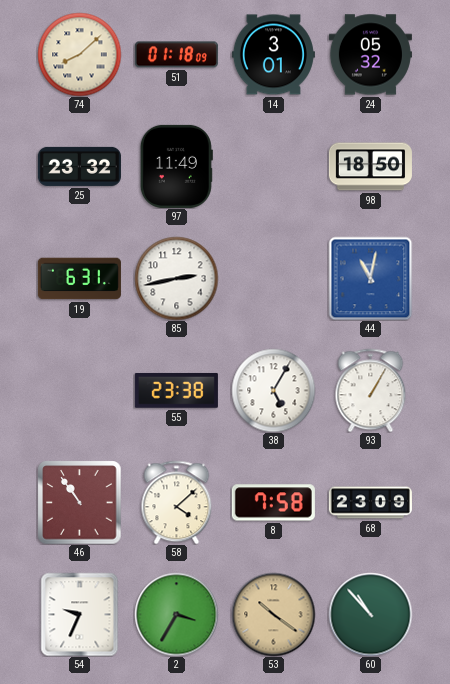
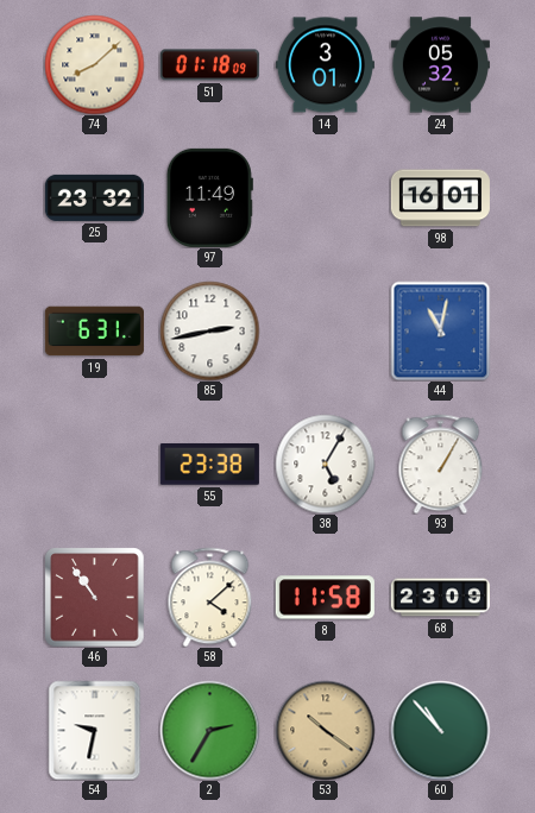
98: 18:50 -> 16:01 (440, 198)
8: 7:58 -> 11:58 (325, 598)
54: 9:34 -> 9:32 (95, 730)
2: 3:35 -> 2:35 (209, 730)
